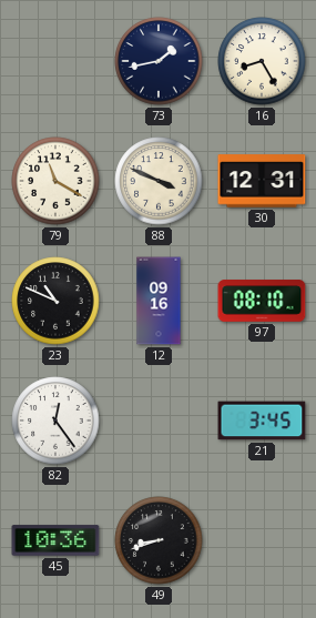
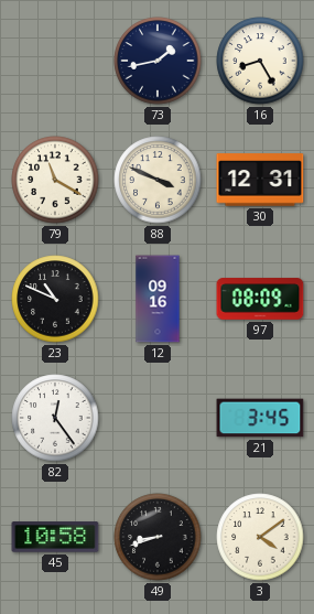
97: 08:10 -> 08:09 (260, 299)
45: 10:36 -> 10:58 (55, 537)
3: none -> 4:09 (260, 537)
